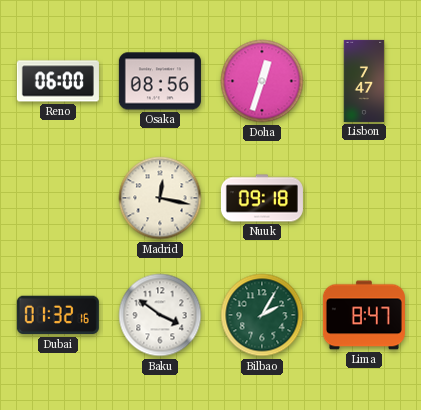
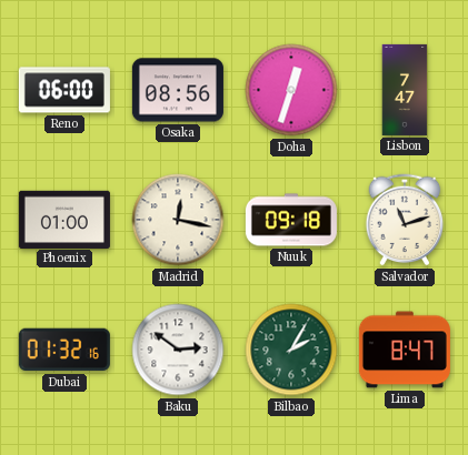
Phoenix: none -> 01:00 (64, 219)
Salvador: none -> 11:12 (405, 220)
Baku: 3:51 -> 2:51 (178, 350)
